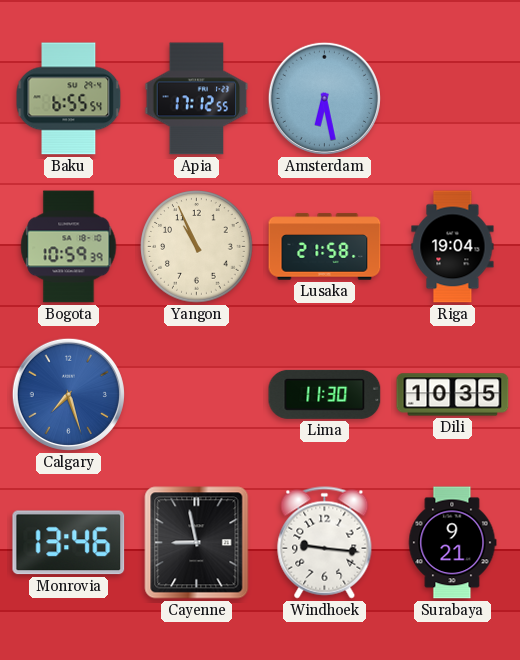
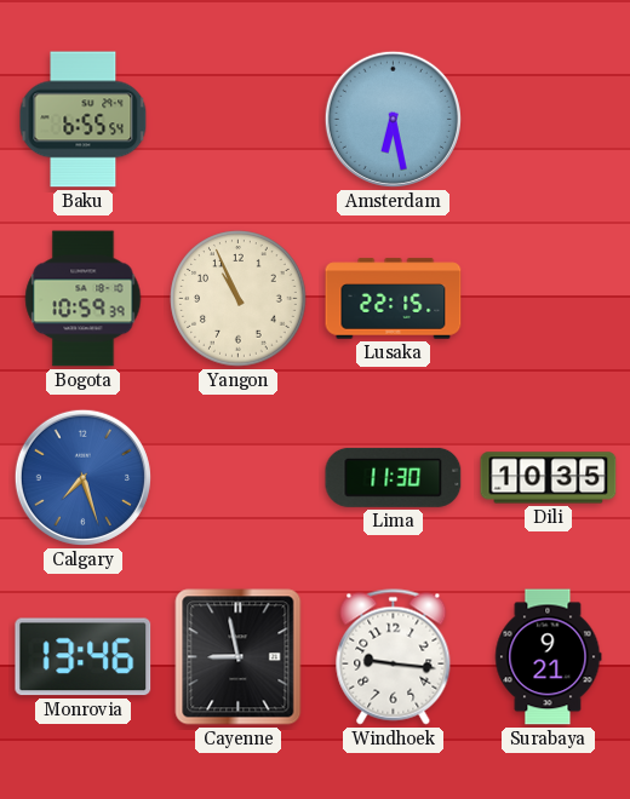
Apia: 17:12 -> none (197, 99)
Lusaka: 21:58 -> 22:15 (394, 299)
Riga: 19:04 -> none (453, 247)
